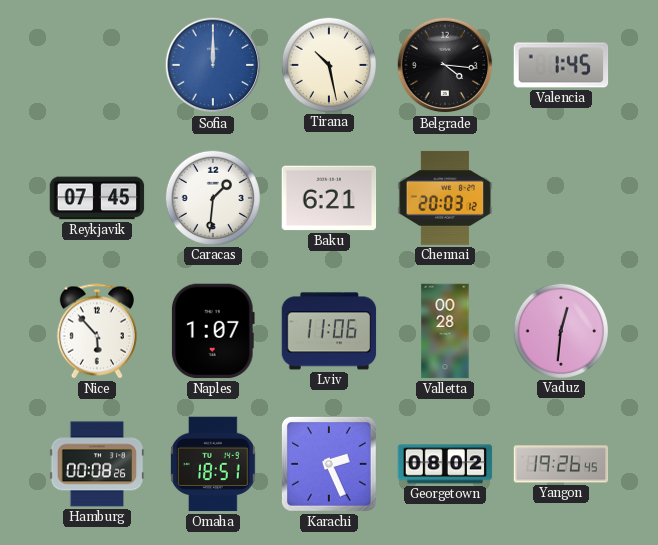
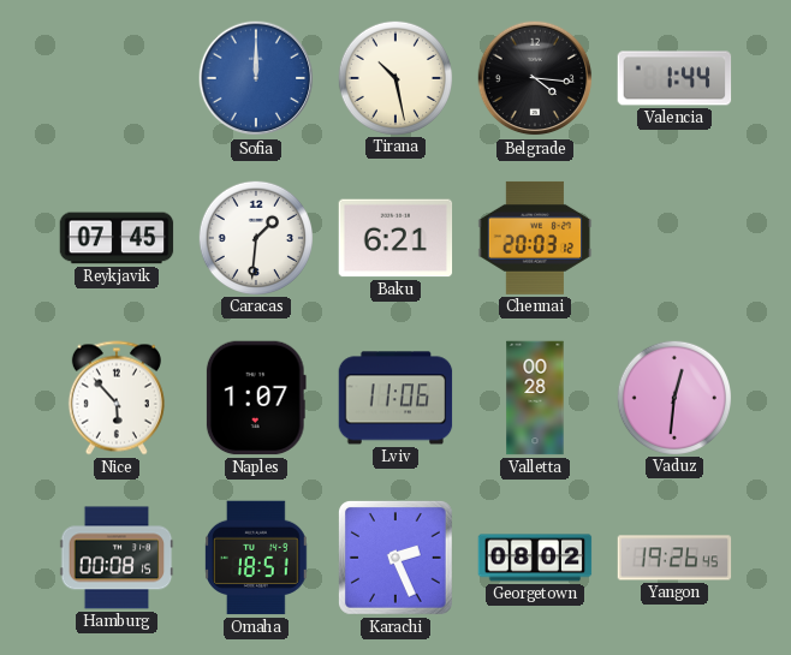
Valencia: 1:45 -> 1:44 (674, 78)
Hamburg: 00:08:26 -> 00:08:15 (117, 558)
